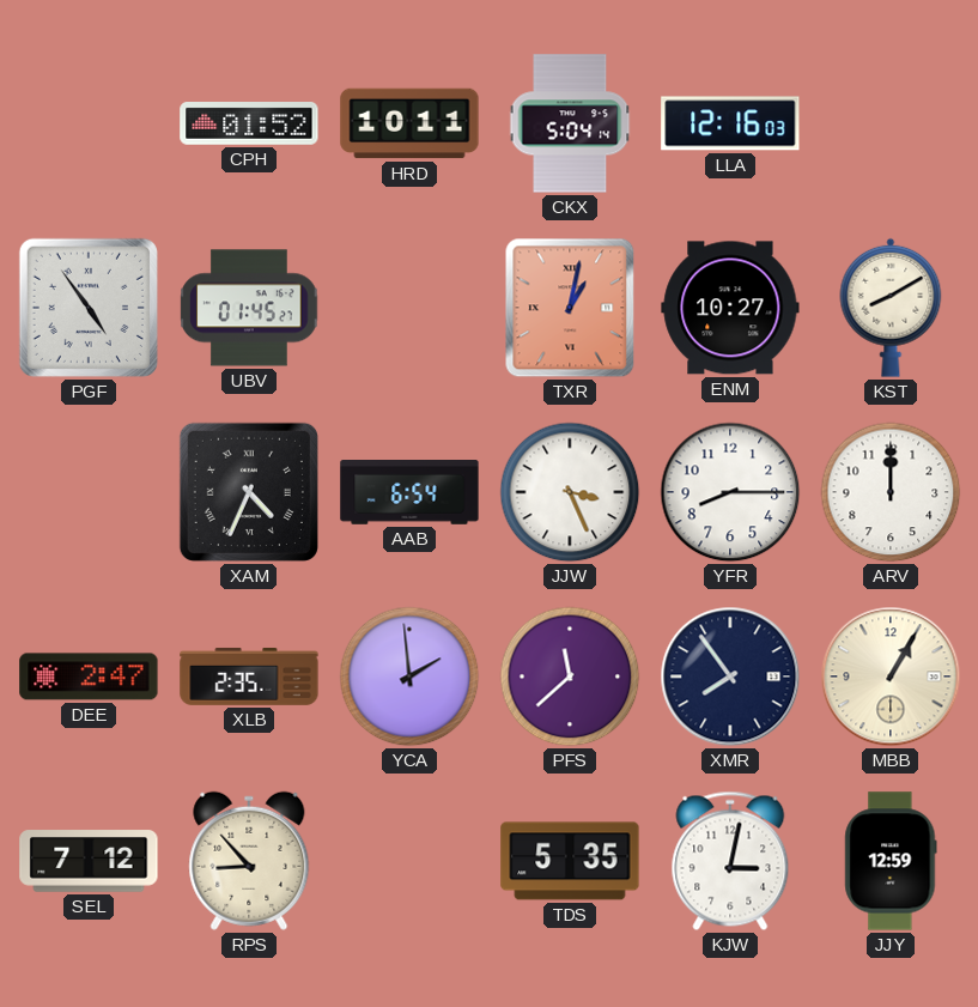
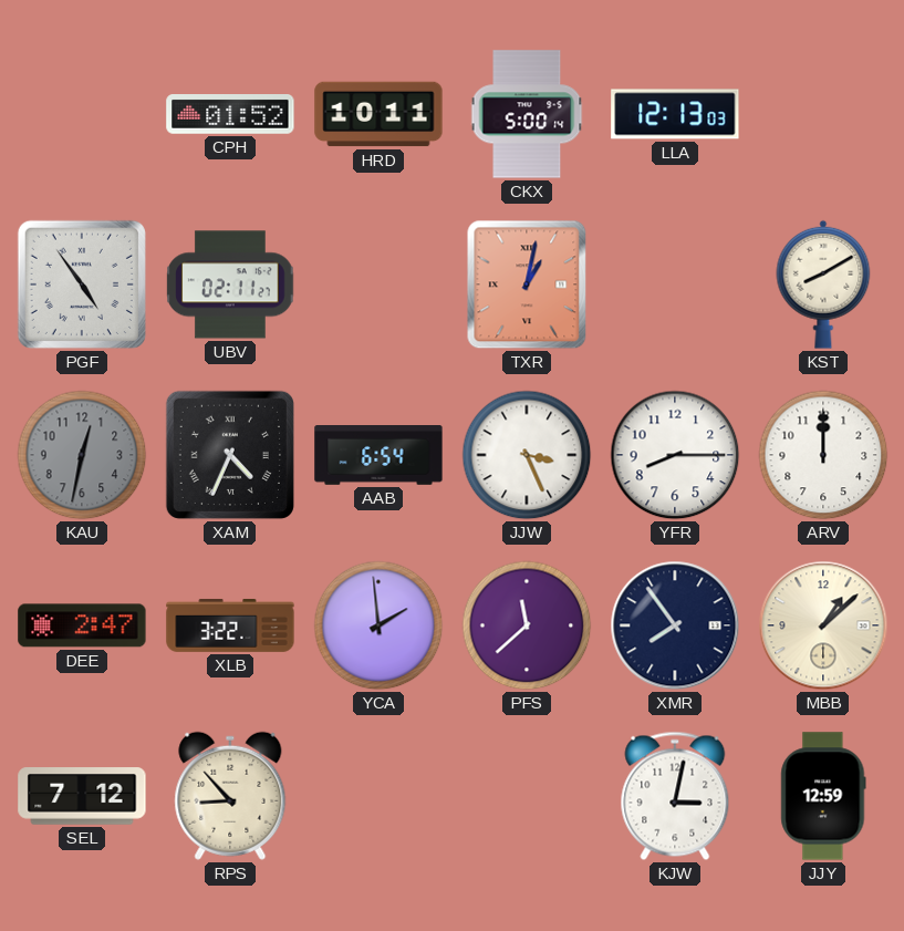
CKX: 5:04 -> 5:00 (527, 114)
LLA: 12:16 -> 12:13 (675, 114)
UBV: 01:45 -> 02:11 (230, 285)
ENM: 10:27 -> none (730, 308)
KAU: none -> 12:32 (82, 455)
XLB: 2:35 -> 3:22 (230, 625)
MBB: 1:05 -> 1:08 (823, 625)
TDS: 5:35 -> none (570, 861)
